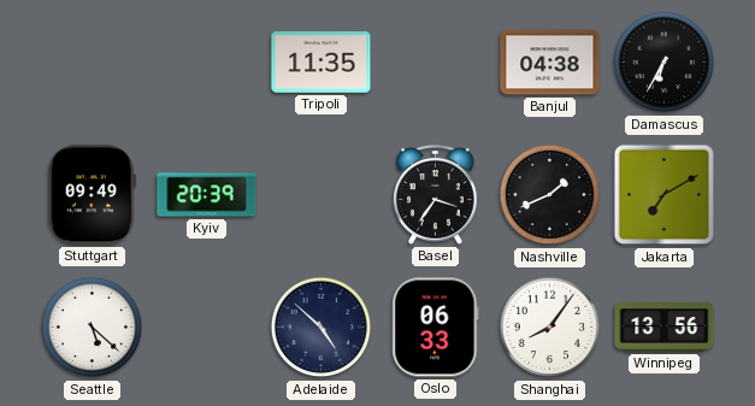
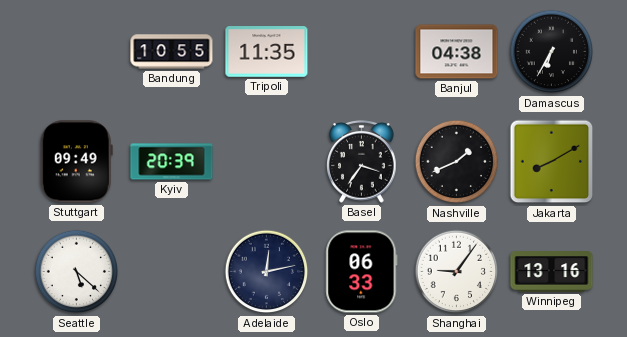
Bandung: none -> 10:55 (172, 52)
Jakarta: 7:10 -> 8:10 (552, 162)
Adelaide: 4:52 -> 12:13 (267, 272)
Shanghai: 8:06 -> 9:06 (457, 272)
Winnipeg: 13:56 -> 13:16 (552, 272)
